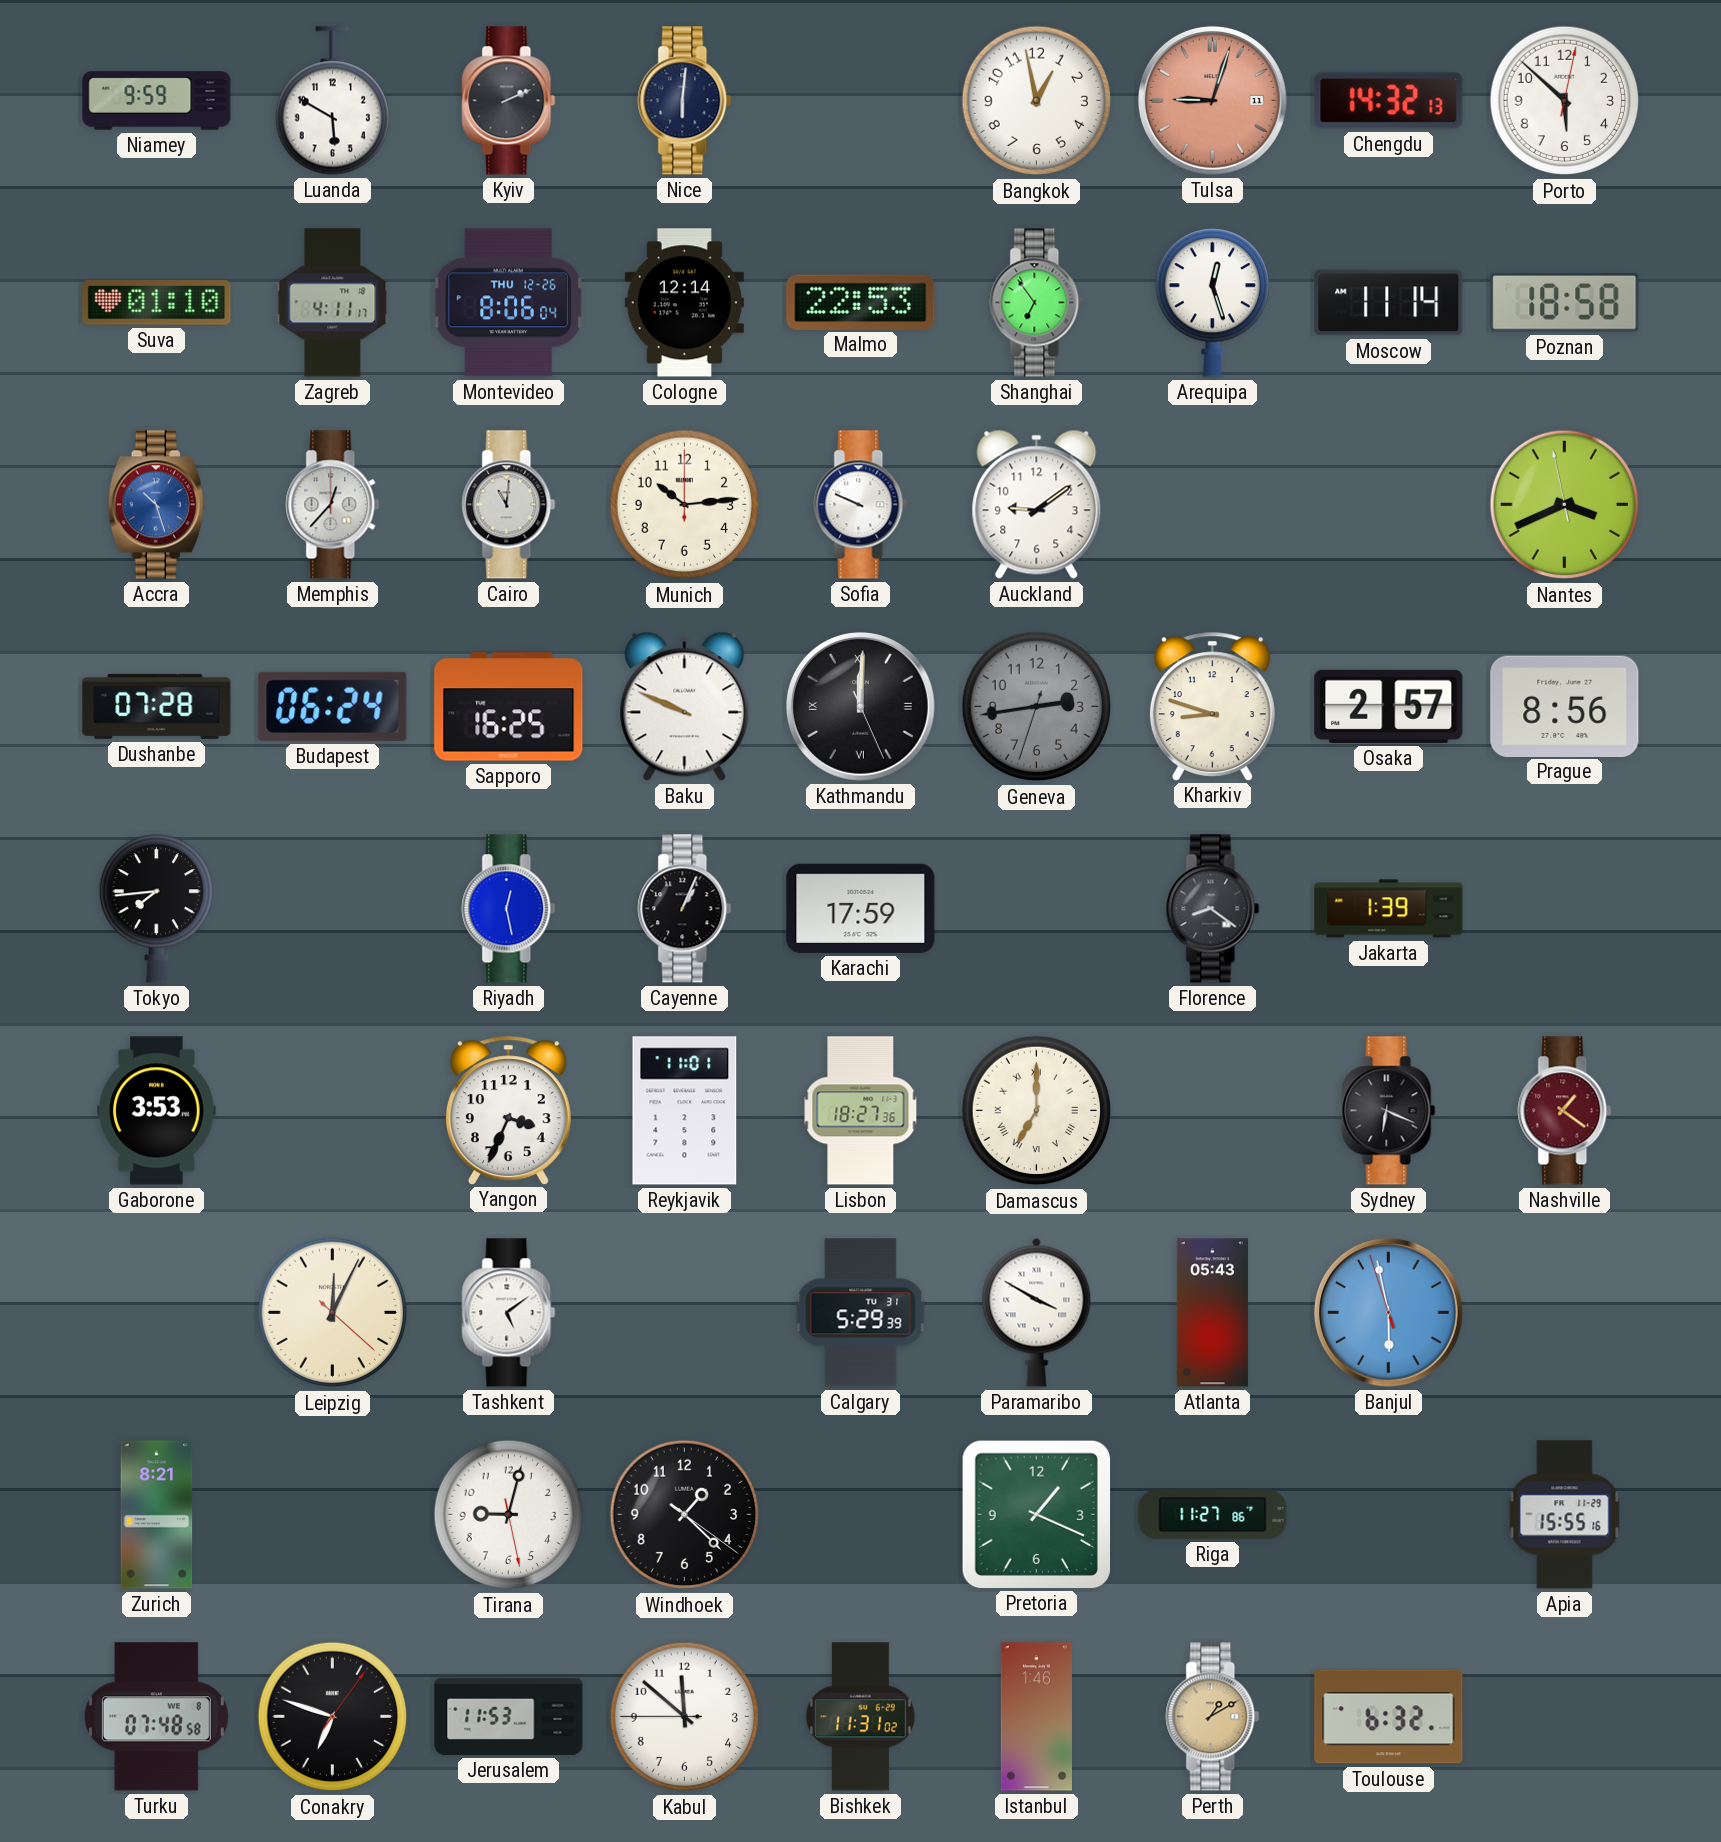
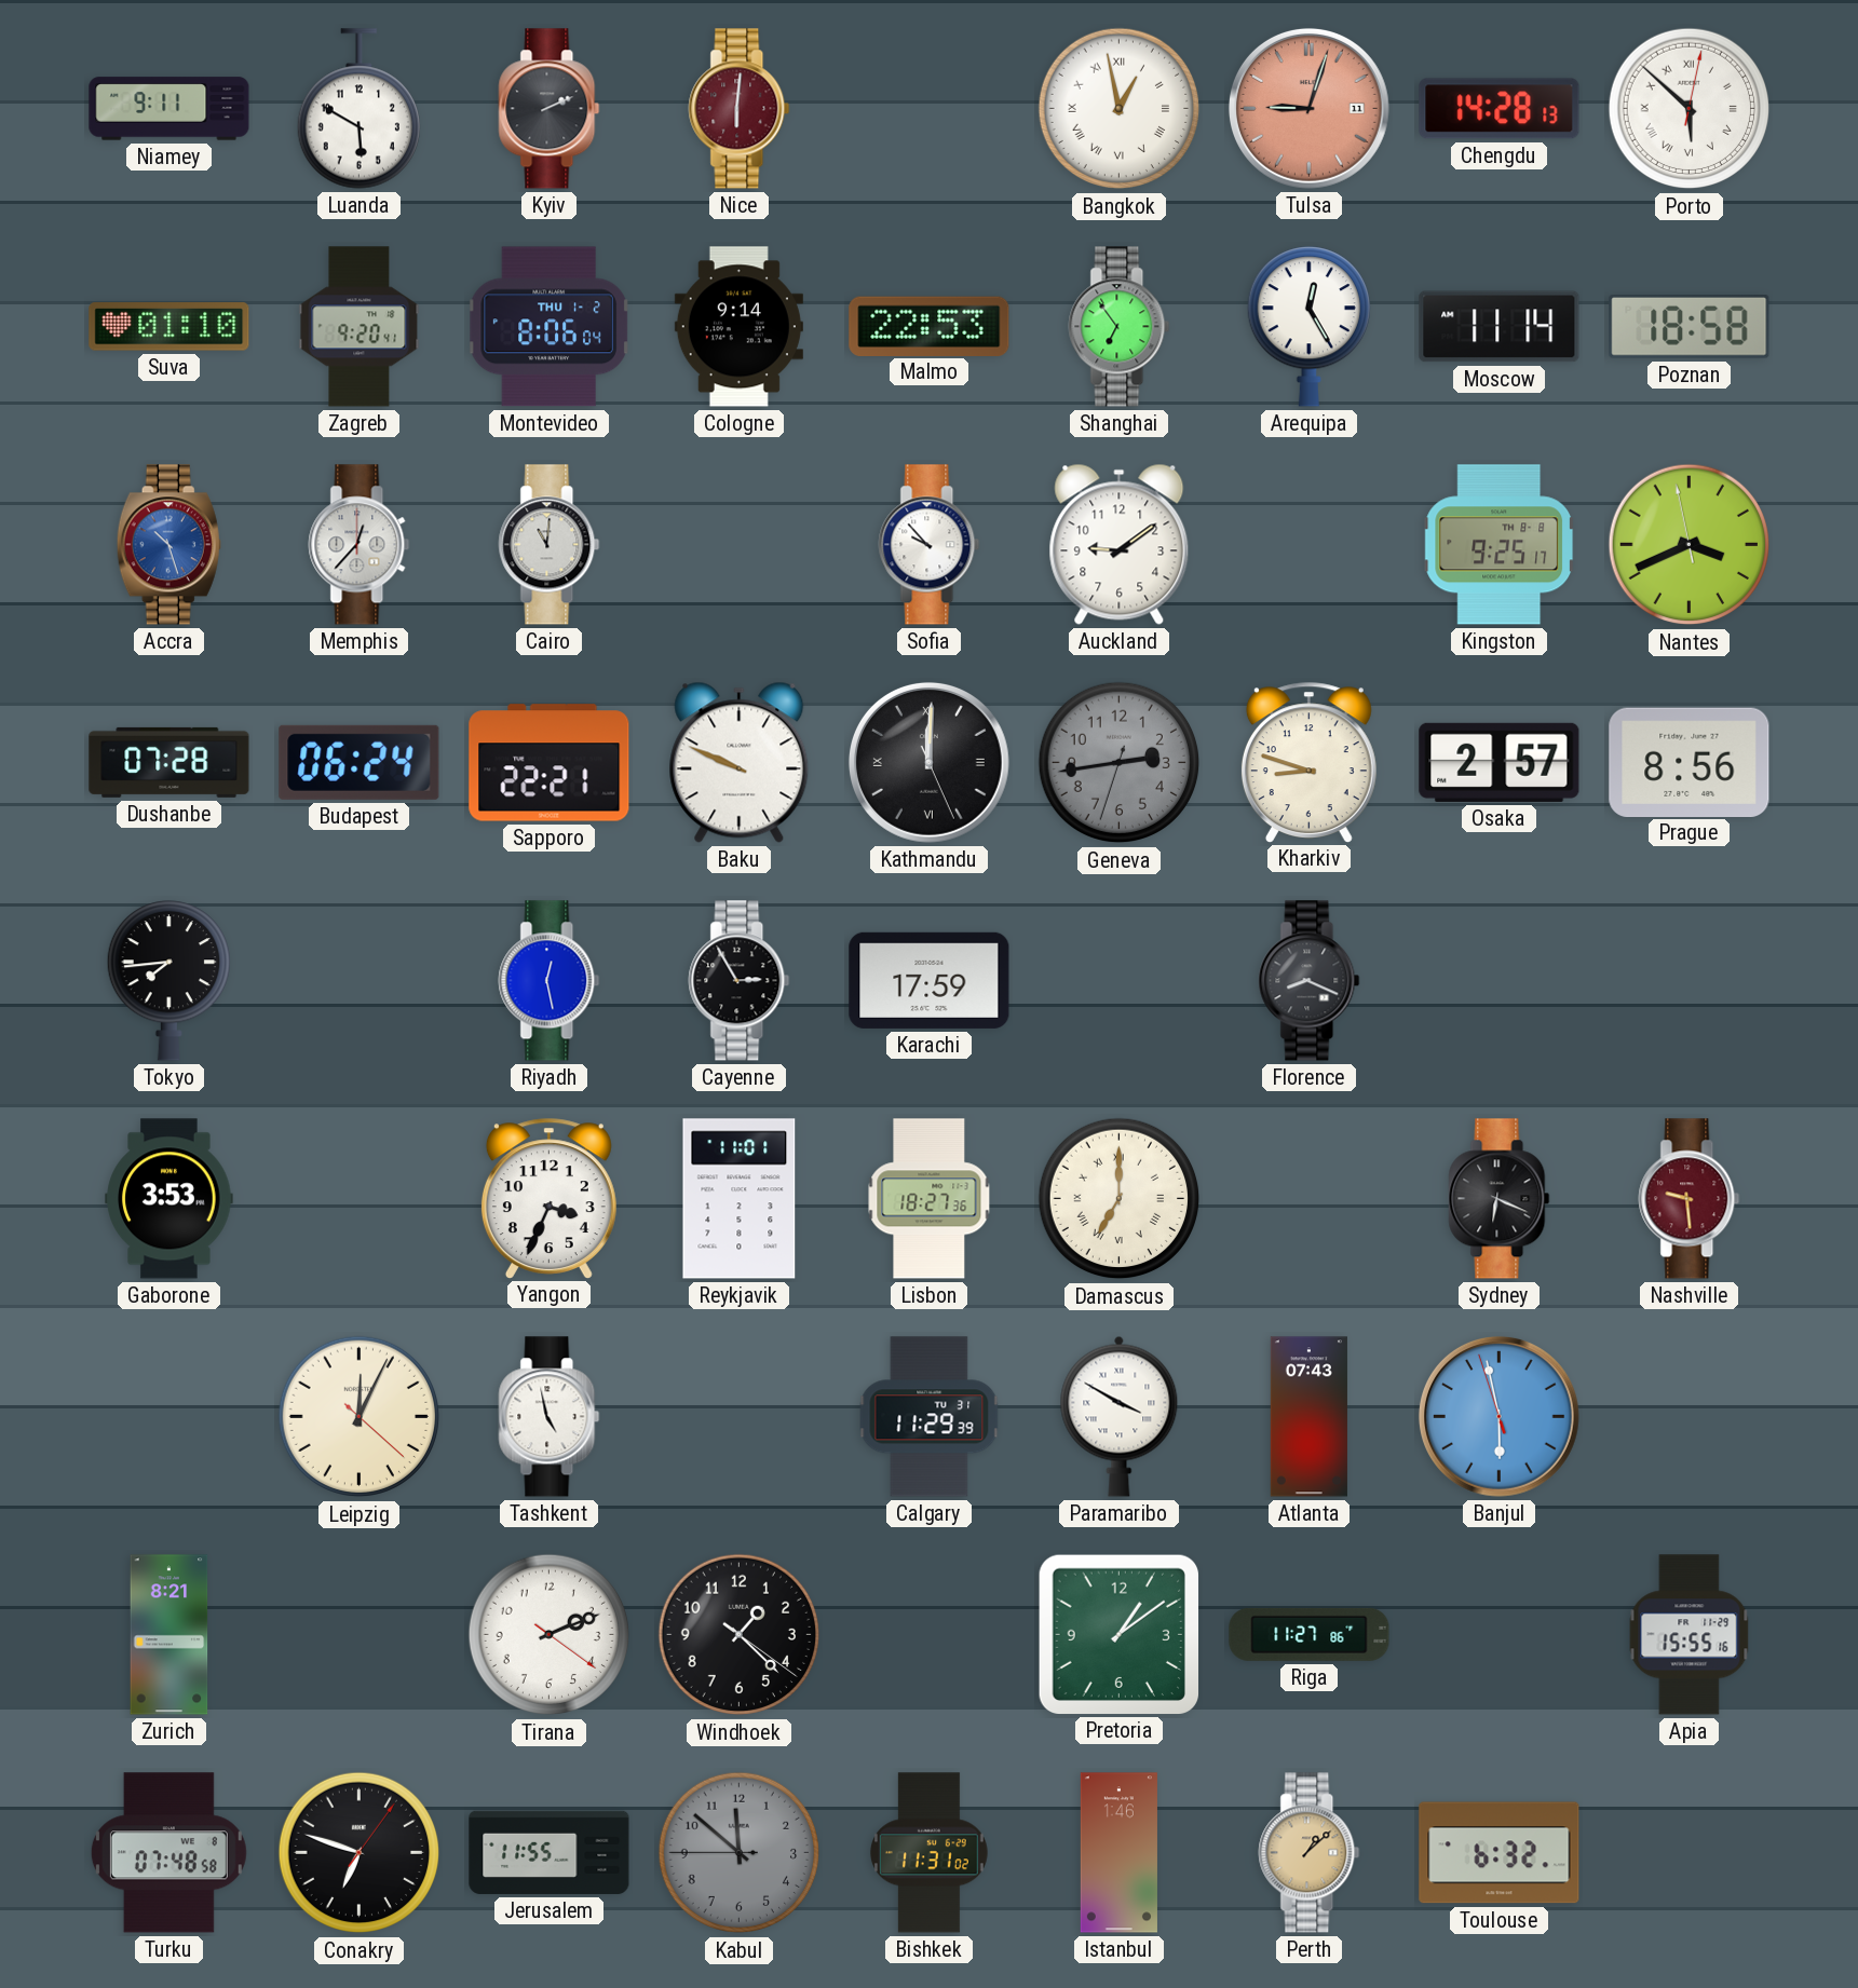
Niamey: 9:59 -> 9:11 (169, 109)
Nice dial: navy -> burgundy (740, 109)
Bangkok numerals: Arabic -> Roman (1120, 109)
Chengdu: 14:32 -> 14:28 (1500, 109)
Porto numerals: Arabic -> Roman (1690, 109)
Zagreb: 4:11 -> 9:20 (360, 327)
Montevideo date: THU 12-26 -> THU 1-2 (548, 327)
Cologne: 12:14 -> 9:14 (738, 327)
Arequipa: 12:27 -> 12:25 (1308, 327)
Munich: 10:14 -> none (685, 505)
Sofia: 9:49 -> 9:53 (930, 545)
Kingston: none -> 9:25 (1500, 545)
Sapporo: 16:25 -> 22:21 (550, 763)
Cayenne: 1:04 -> 2:55 (740, 981)
Florence: 8:21 -> 8:19 (1310, 981)
Jakarta: 1:39 -> none (1389, 909)
Nashville: 1:21 -> 9:29 (1690, 1199)
Tashkent: 5:09 -> 4:58 (550, 1417)
Calgary: 5:29 -> 11:29 (930, 1417)
Atlanta: 05:43 -> 07:43 (1308, 1417)
Tirana: 9:02 -> 2:11 (550, 1635)
Pretoria: 1:19 -> 1:09 (1118, 1634)
Jerusalem: 11:53 -> 11:55 (550, 1852)
Kabul dial: white -> grey (740, 1853)
Perth: 1:10 -> 1:08 (1310, 1853)
